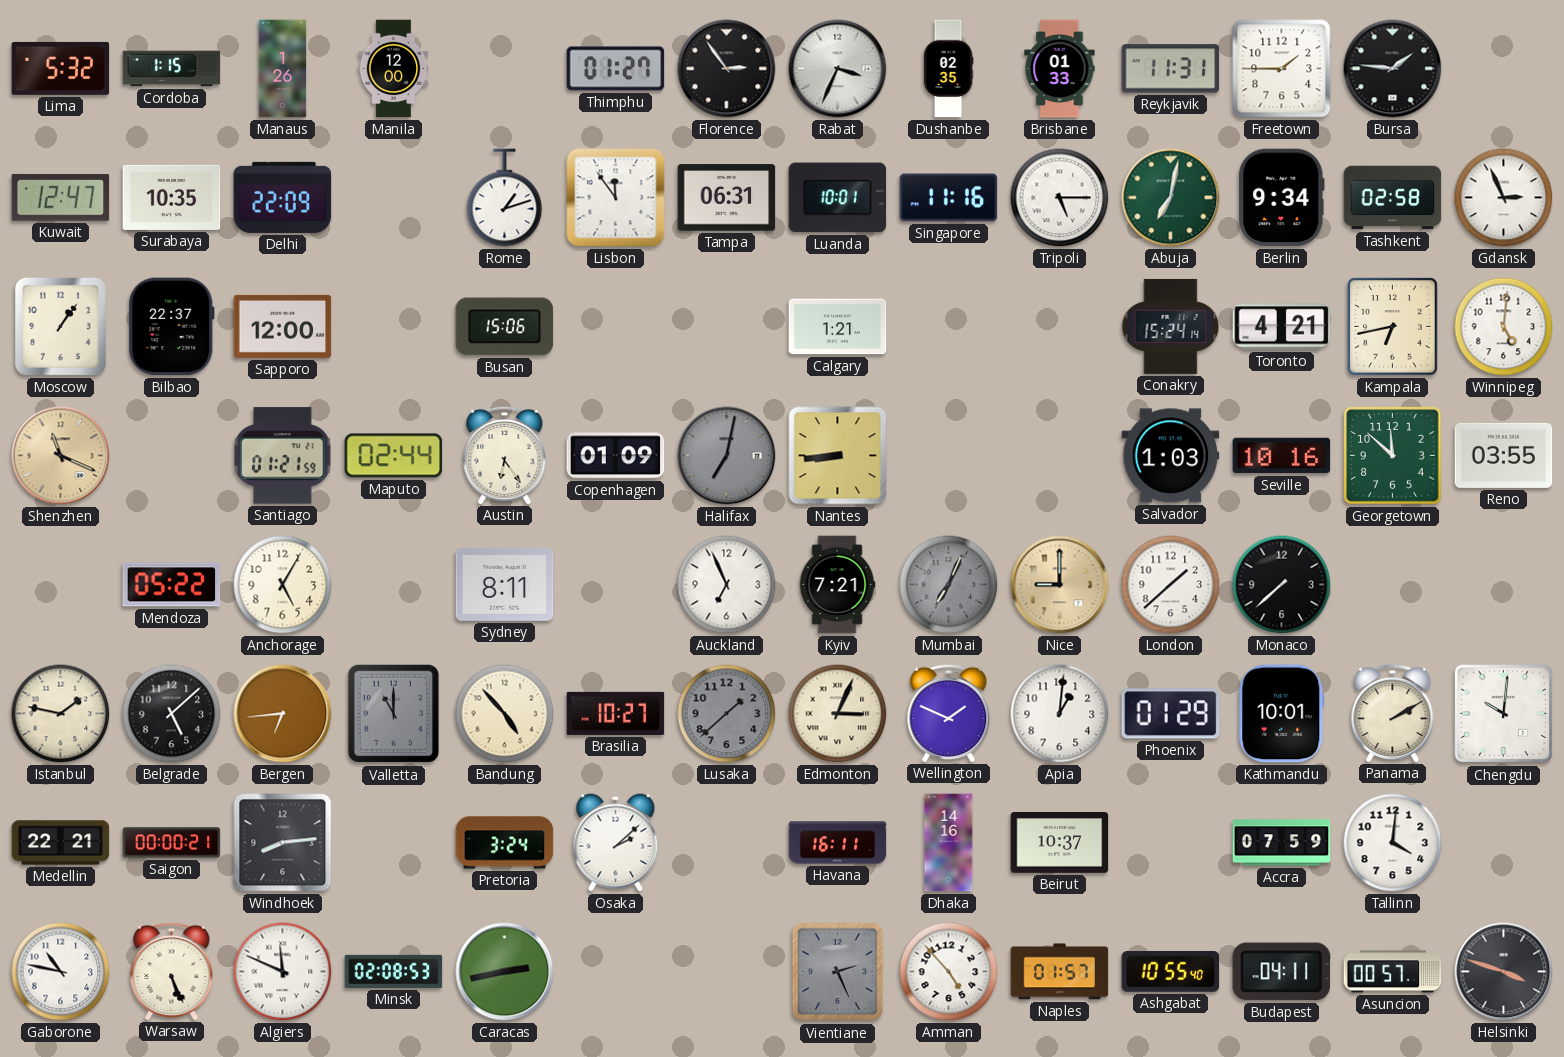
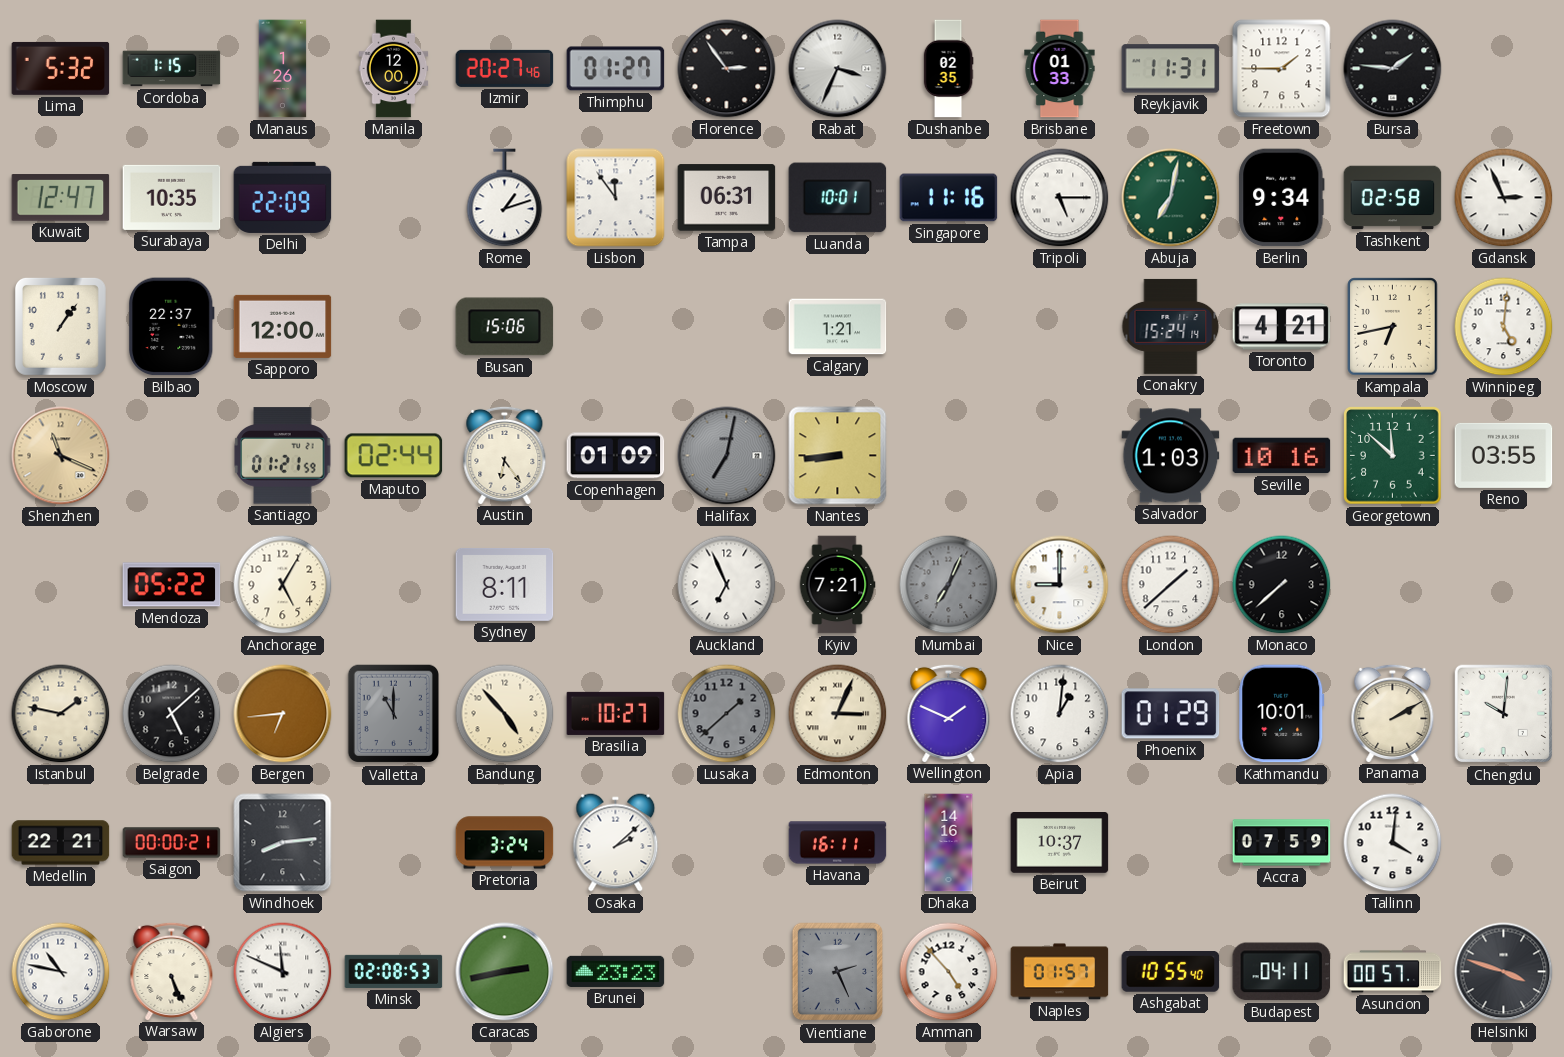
Izmir: none -> 20:27 (505, 68)
Nice dial: champagne -> white (1060, 585)
Brunei: none -> 23:23 (616, 971)
